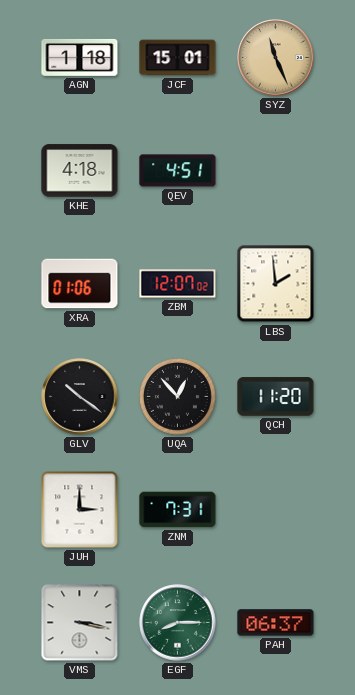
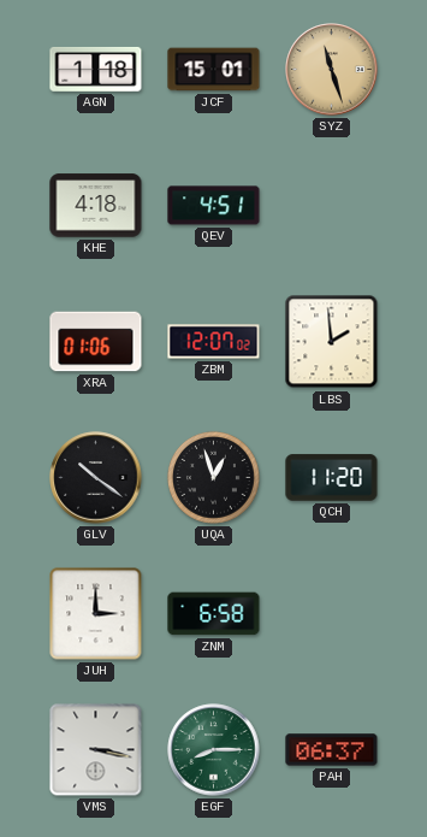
SYZ: 11:26 -> 11:27 (332, 70)
UQA: 12:53 -> 12:57 (213, 477)
ZNM: 7:31 -> 6:58 (214, 614)
